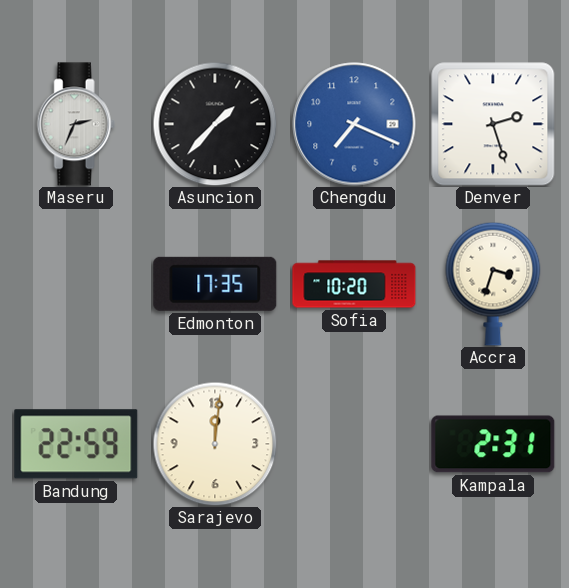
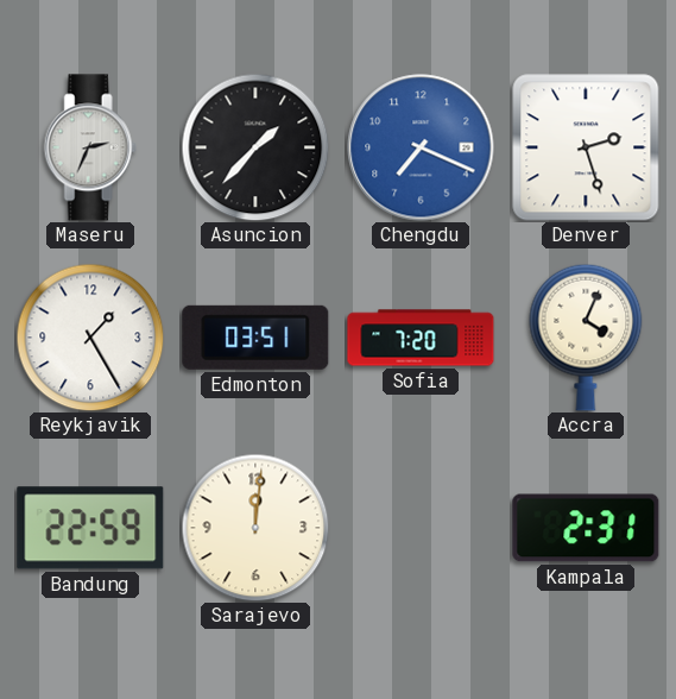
Reykjavik: none -> 1:25 (90, 338)
Edmonton: 17:35 -> 03:51 (255, 338)
Sofia: 10:20 -> 7:20 (421, 338)
Accra: 3:33 -> 4:04 (586, 338)
